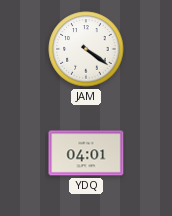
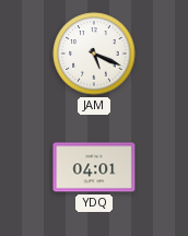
JAM: 4:21 -> 5:19 (94, 54)
